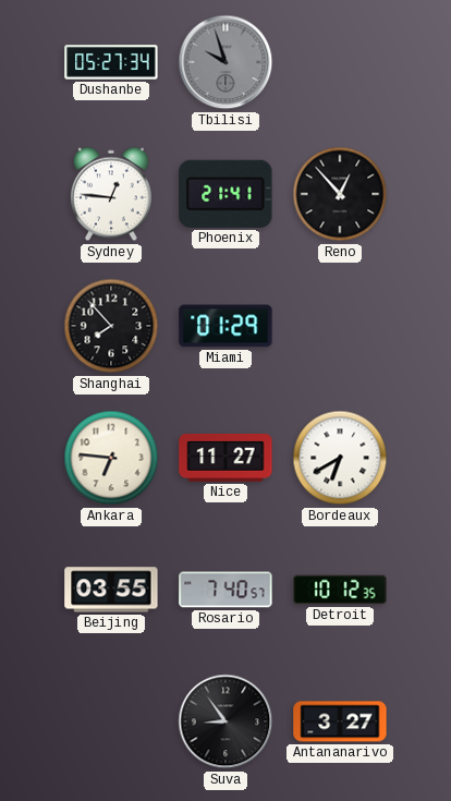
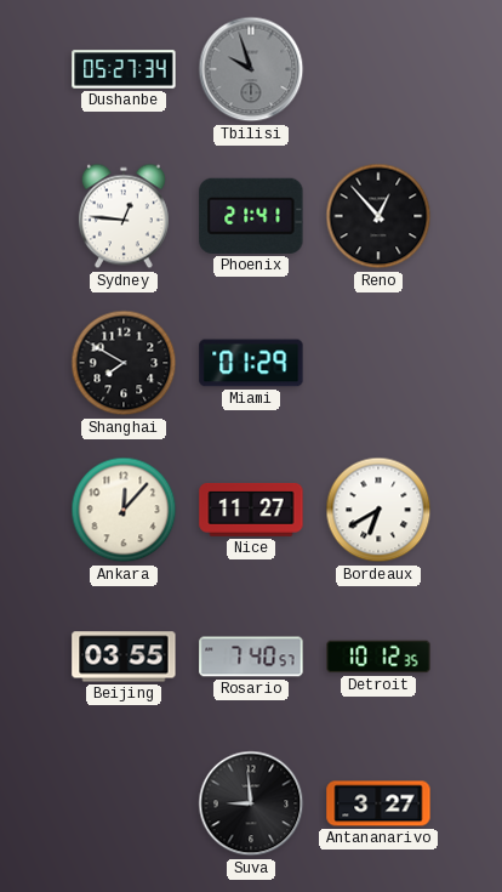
Shanghai: 7:53 -> 7:50 (124, 363)
Ankara: 6:46 -> 12:07 (124, 510)
Suva: 8:54 -> 8:59 (251, 803)
